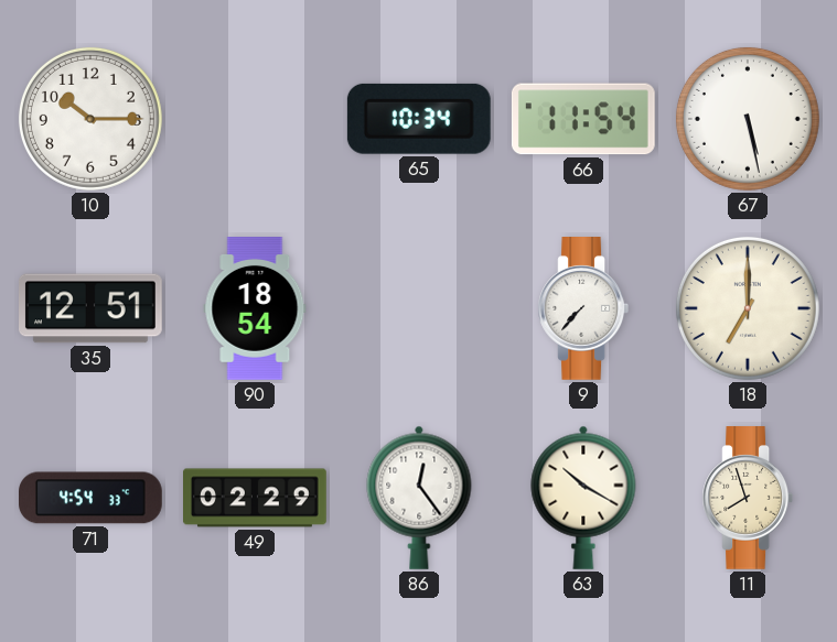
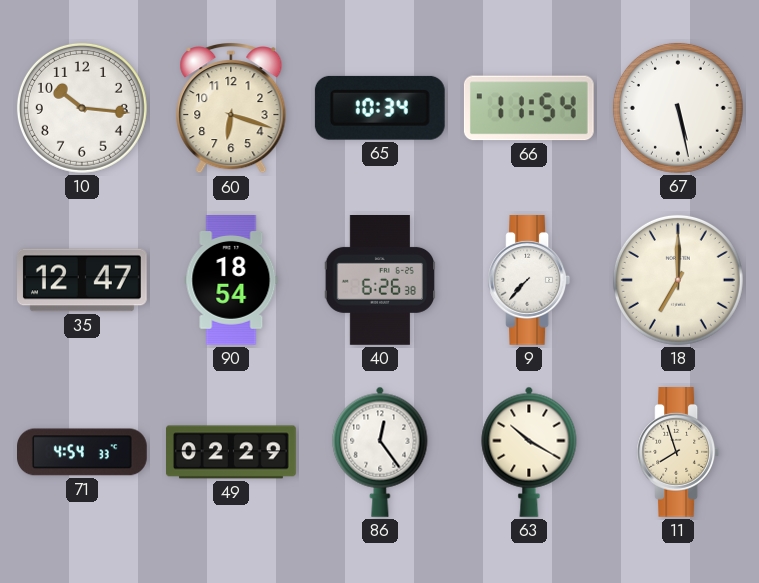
10: 10:15 -> 10:16 (82, 108)
60: none -> 6:18 (231, 109)
35: 12:51 -> 12:47 (83, 280)
40: none -> 6:26 (380, 281)
